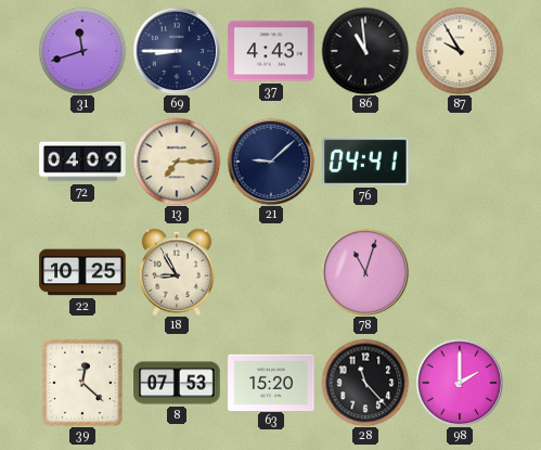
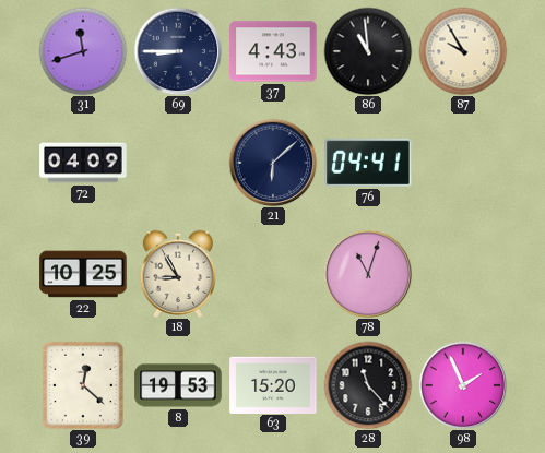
13: 7:15 -> none (177, 162)
21: 9:08 -> 6:08 (273, 163)
8: 07:53 -> 19:53 (178, 385)
98: 2:00 -> 1:56 (463, 385)
